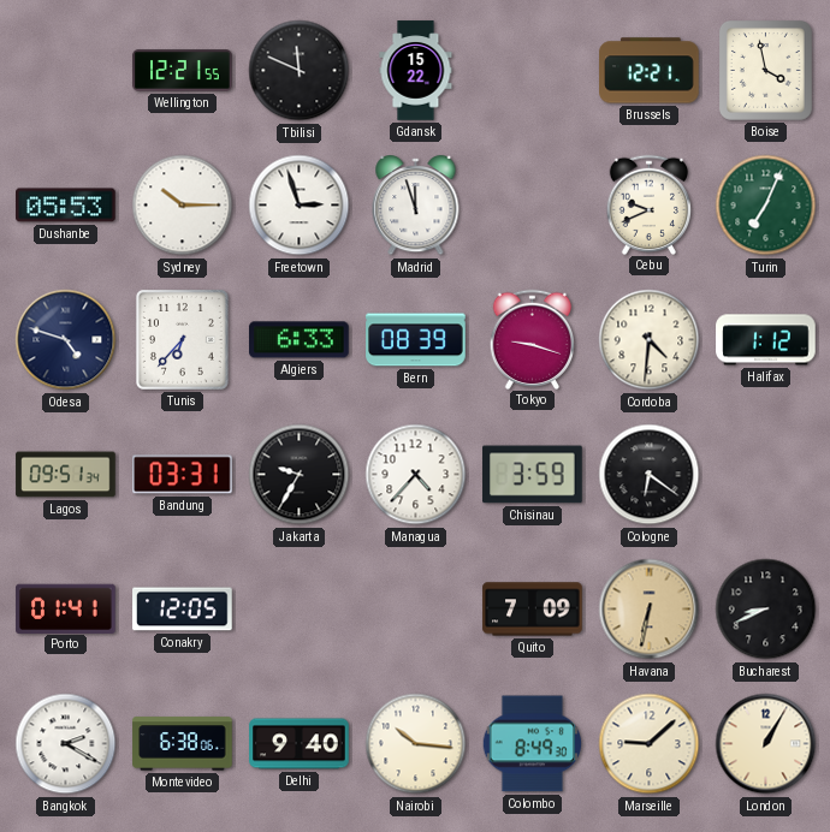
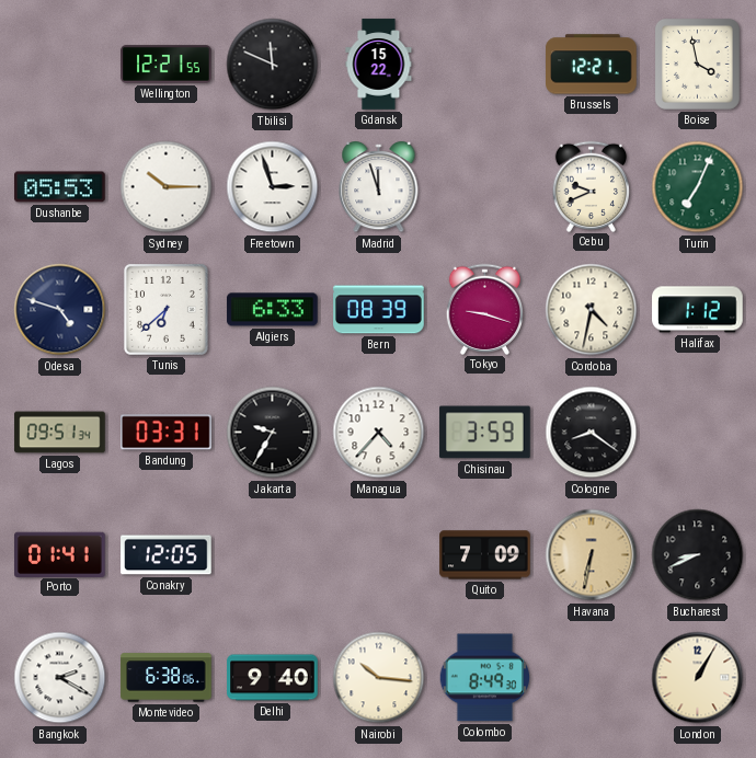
Tunis: 6:37 -> 6:38 (165, 309)
Cordoba: 4:31 -> 4:32 (592, 310)
Cologne: 6:21 -> 8:21 (592, 433)
Marseille: 9:08 -> none (650, 744)
